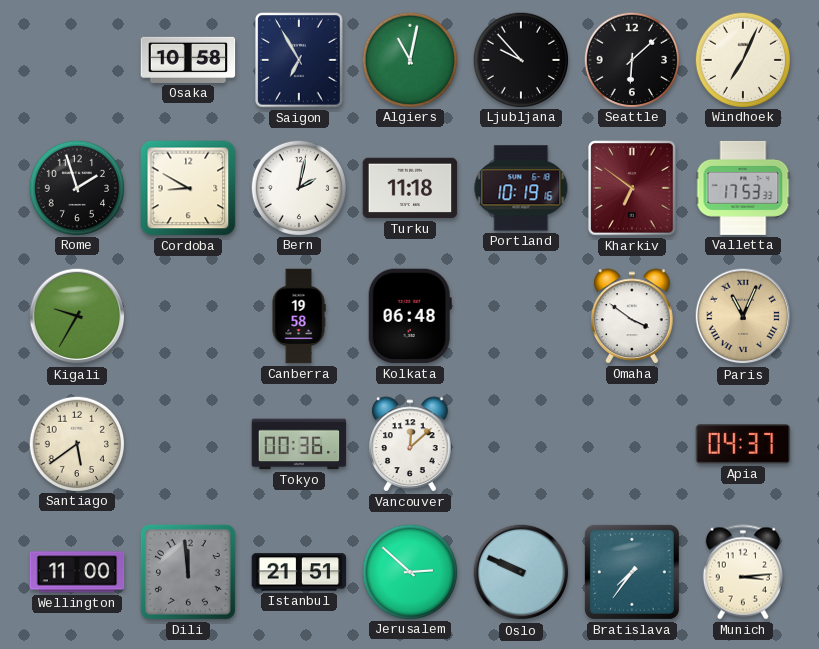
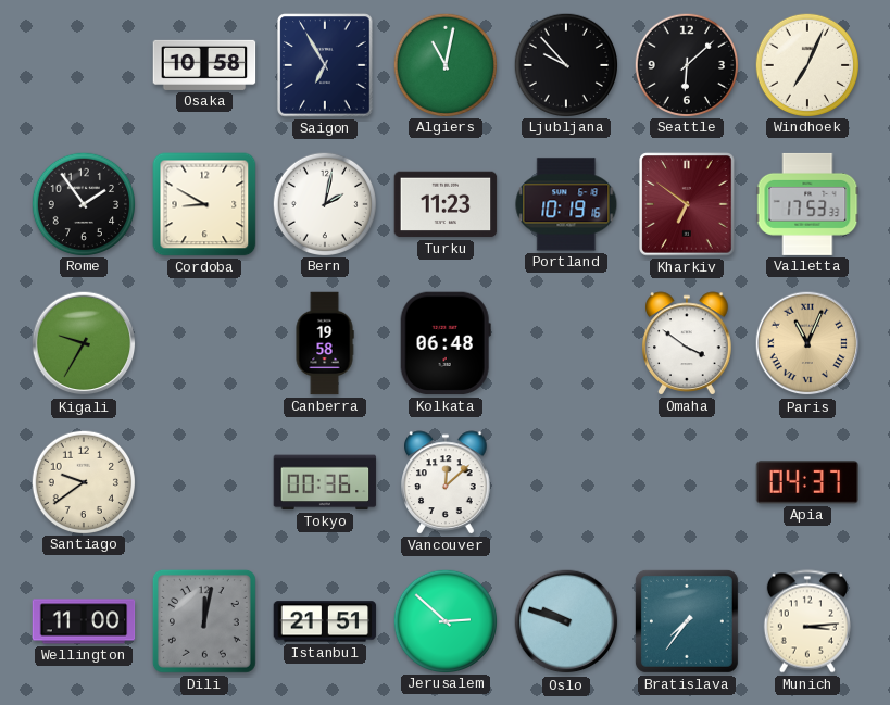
Rome: 1:57 -> 1:54 (83, 203)
Turku: 11:18 -> 11:23 (446, 204)
Santiago: 5:39 -> 9:39 (83, 481)
Dili: 11:59 -> 12:02 (204, 621)
Oslo: 9:49 -> 9:48 (566, 621)
